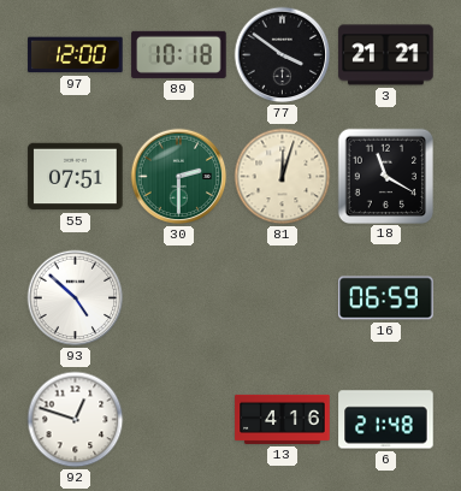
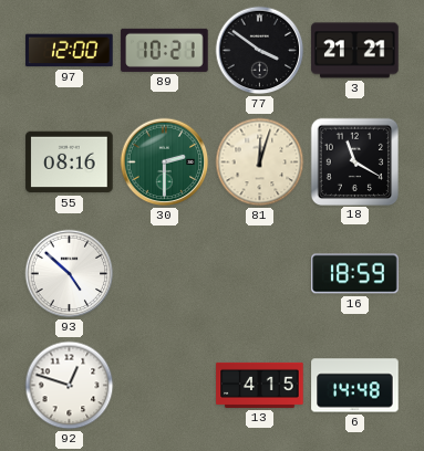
89: 10:18 -> 10:21 (165, 50)
55: 07:51 -> 08:16 (70, 162)
16: 06:59 -> 18:59 (355, 274)
13: 4:16 -> 4:15 (260, 385)
6: 21:48 -> 14:48 (355, 386)
